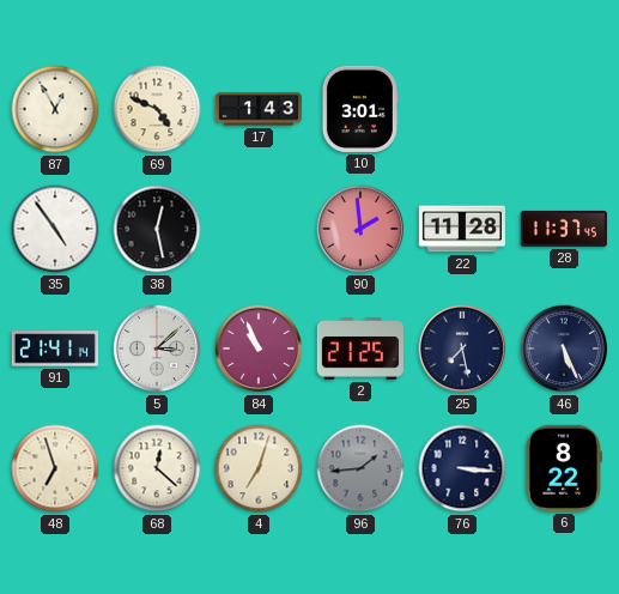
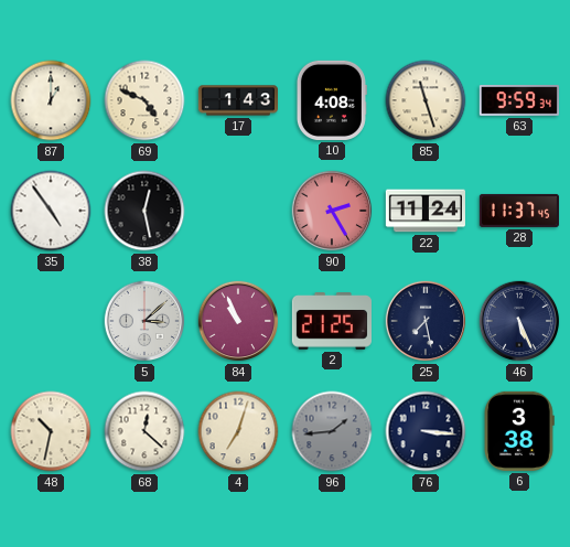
87: 12:55 -> 1:00 (51, 100)
10: 3:01 -> 4:08 (331, 100)
85: none -> 11:27 (426, 100)
63: none -> 9:59 (519, 100)
90: 1:59 -> 2:25 (332, 211)
22: 11:28 -> 11:24 (426, 211)
91: 21:41 -> none (55, 348)
48: 6:57 -> 10:32 (51, 431)
6: 8:22 -> 3:38 (519, 431)
